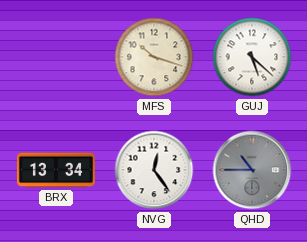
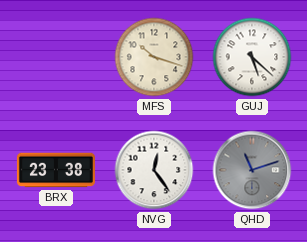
BRX: 13:34 -> 23:38 (56, 170)
QHD: 10:45 -> 11:12 (252, 170)
